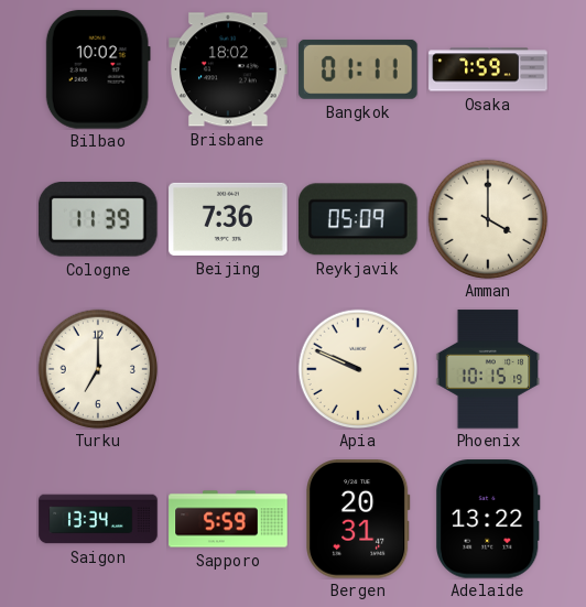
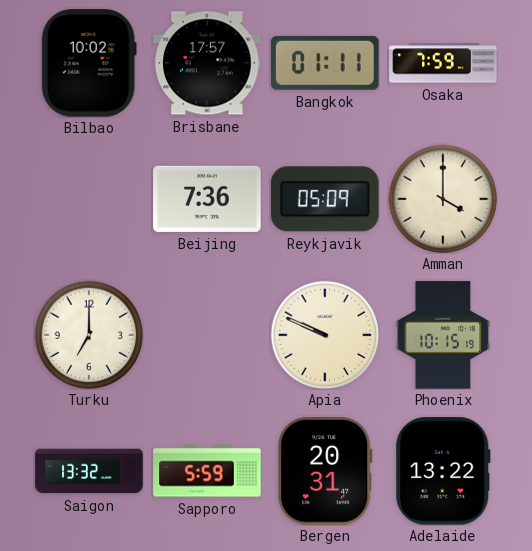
Brisbane: 18:02 -> 17:57 (207, 63)
Cologne: 11:39 -> none (99, 220)
Saigon: 13:34 -> 13:32 (89, 471)
